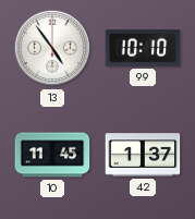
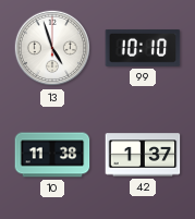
13: 4:54 -> 4:57 (52, 48)
10: 11:45 -> 11:38 (52, 155)
